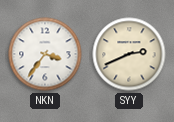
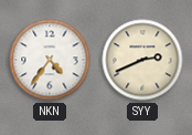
NKN: 3:36 -> 4:36 (50, 60)
